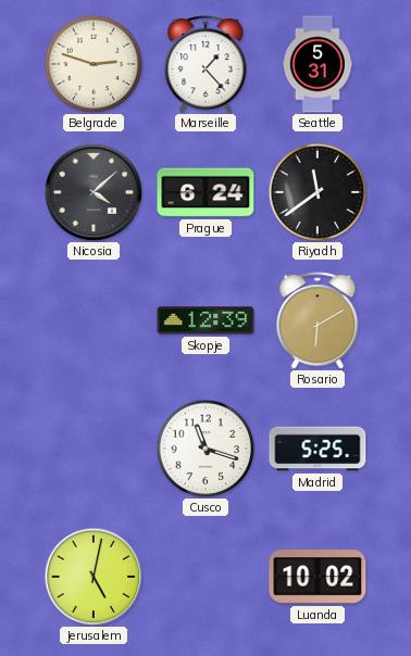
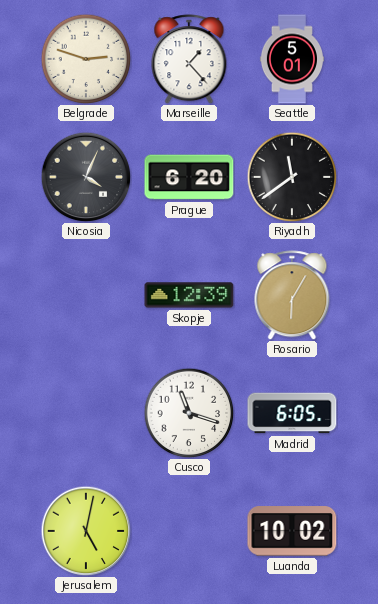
Seattle: 5:31 -> 5:01 (292, 59)
Nicosia: 4:08 -> 4:04 (86, 177)
Prague: 6:24 -> 6:20 (189, 177)
Rosario: 6:10 -> 6:05 (292, 295)
Madrid: 5:25 -> 6:05 (292, 413)
